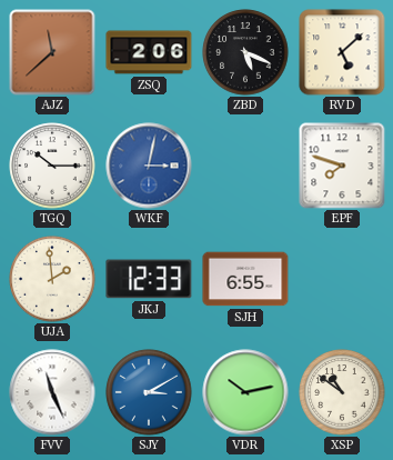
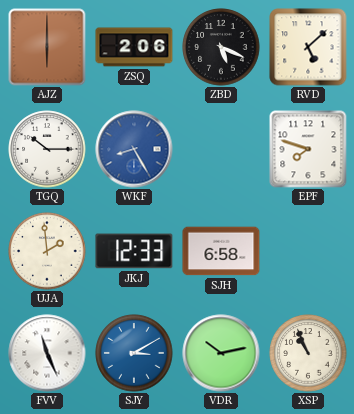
AJZ: 11:38 -> 6:00 (47, 47)
WKF: 3:02 -> 8:25 (134, 149)
SJH: 6:55 -> 6:58 (221, 251)
XSP: 10:51 -> 10:56 (308, 353)
